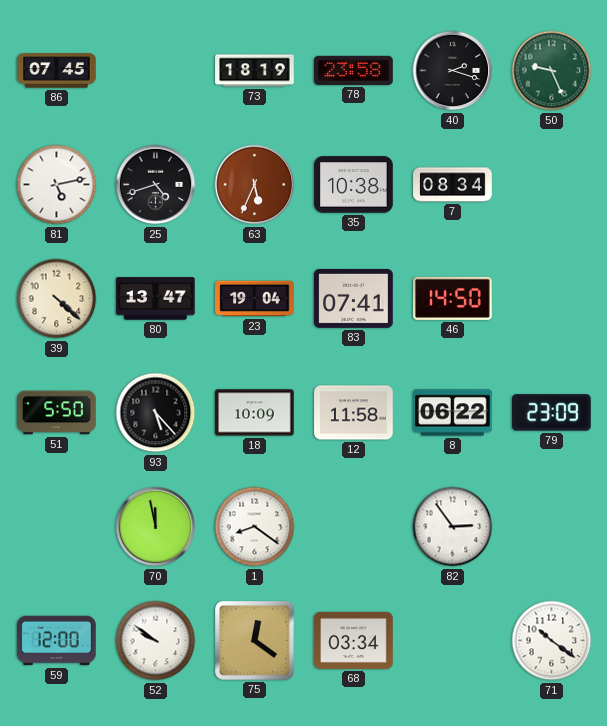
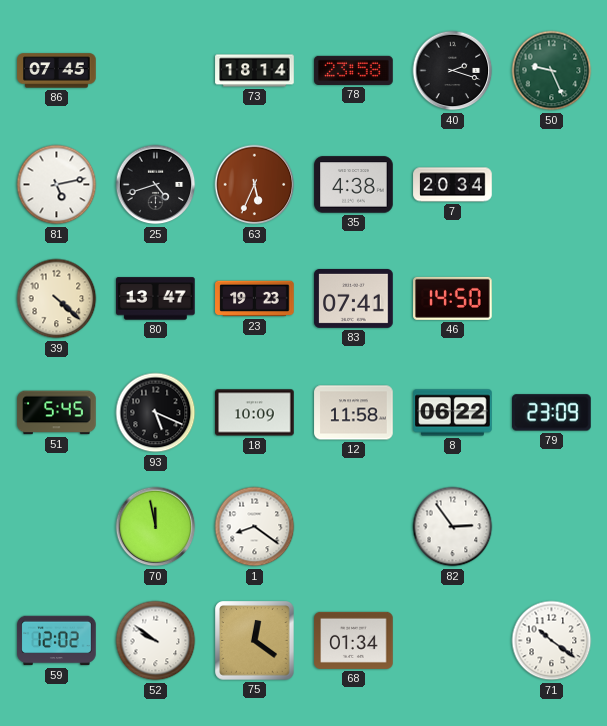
73: 18:19 -> 18:14 (255, 71)
35: 10:38 -> 4:38 (354, 185)
7: 08:34 -> 20:34 (453, 185)
23: 19:04 -> 19:23 (255, 299)
51: 5:50 -> 5:45 (57, 413)
93: 5:23 -> 5:19 (156, 413)
59: 12:00 -> 12:02 (57, 641)
68: 03:34 -> 01:34 (354, 640)
